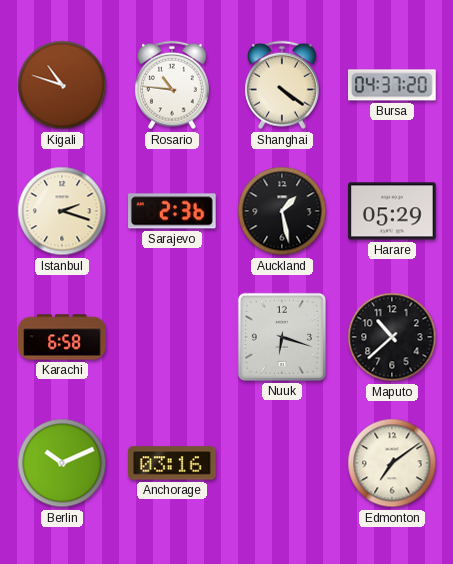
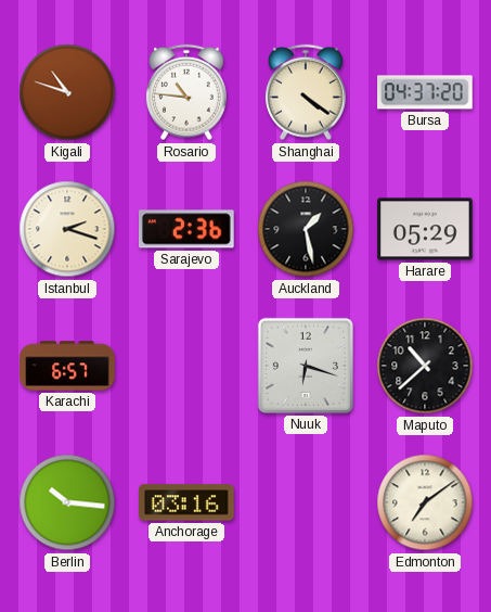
Karachi: 6:58 -> 6:57 (67, 366)
Berlin: 10:11 -> 10:16 (67, 502)
